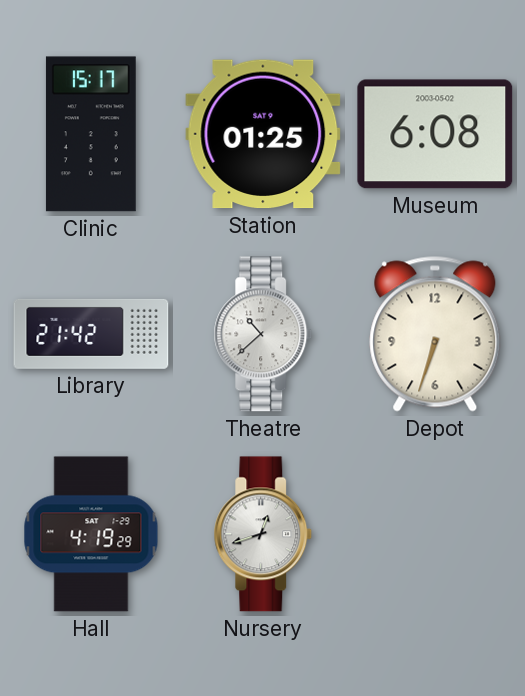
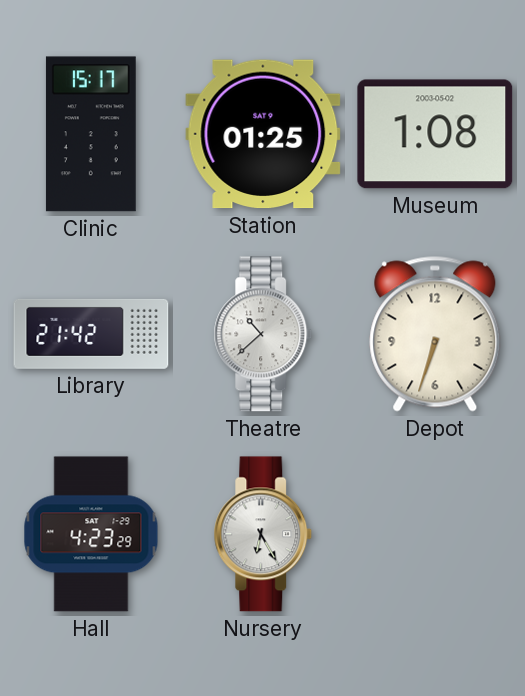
Museum: 6:08 -> 1:08 (435, 134)
Hall: 4:19 -> 4:23 (91, 534)
Nursery: 12:42 -> 6:25 (263, 534)
